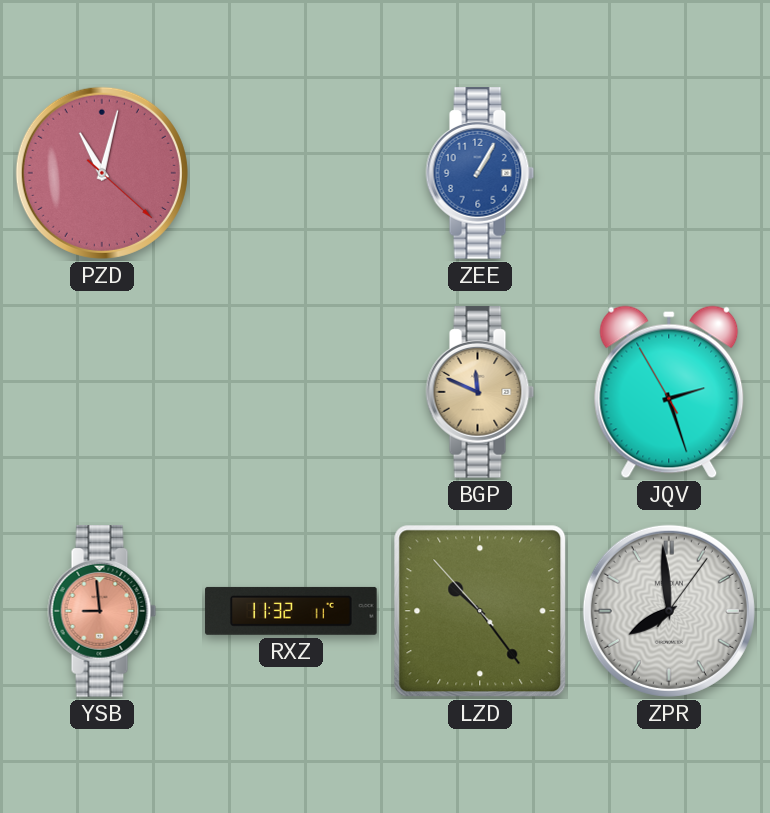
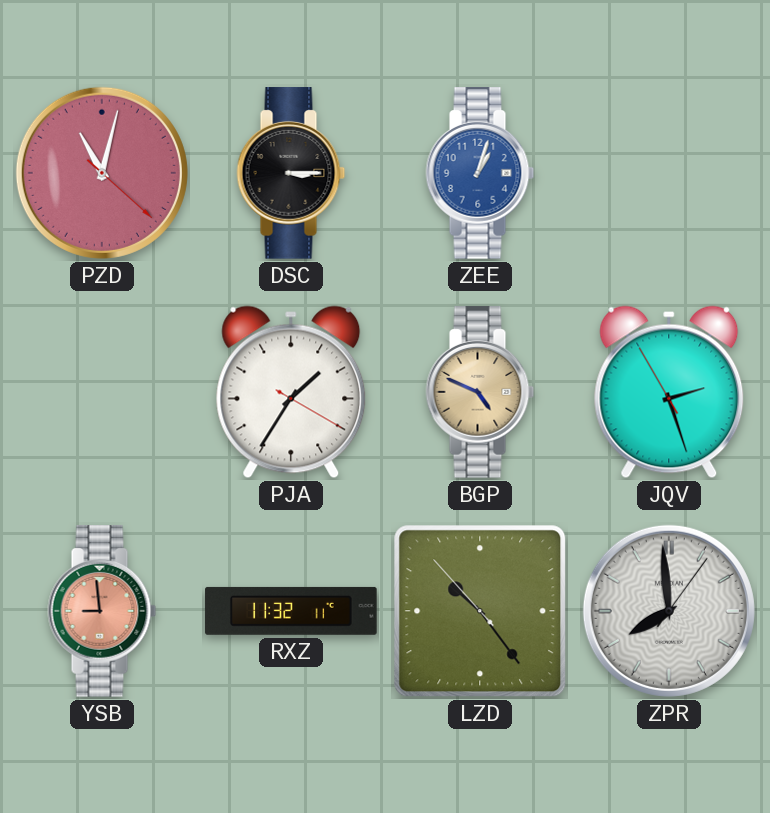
DSC: none -> 3:15 (291, 173)
ZEE: 1:05 -> 1:03 (480, 173)
PJA: none -> 1:35 (291, 392)
BGP: 11:49 -> 4:49 (480, 392)
